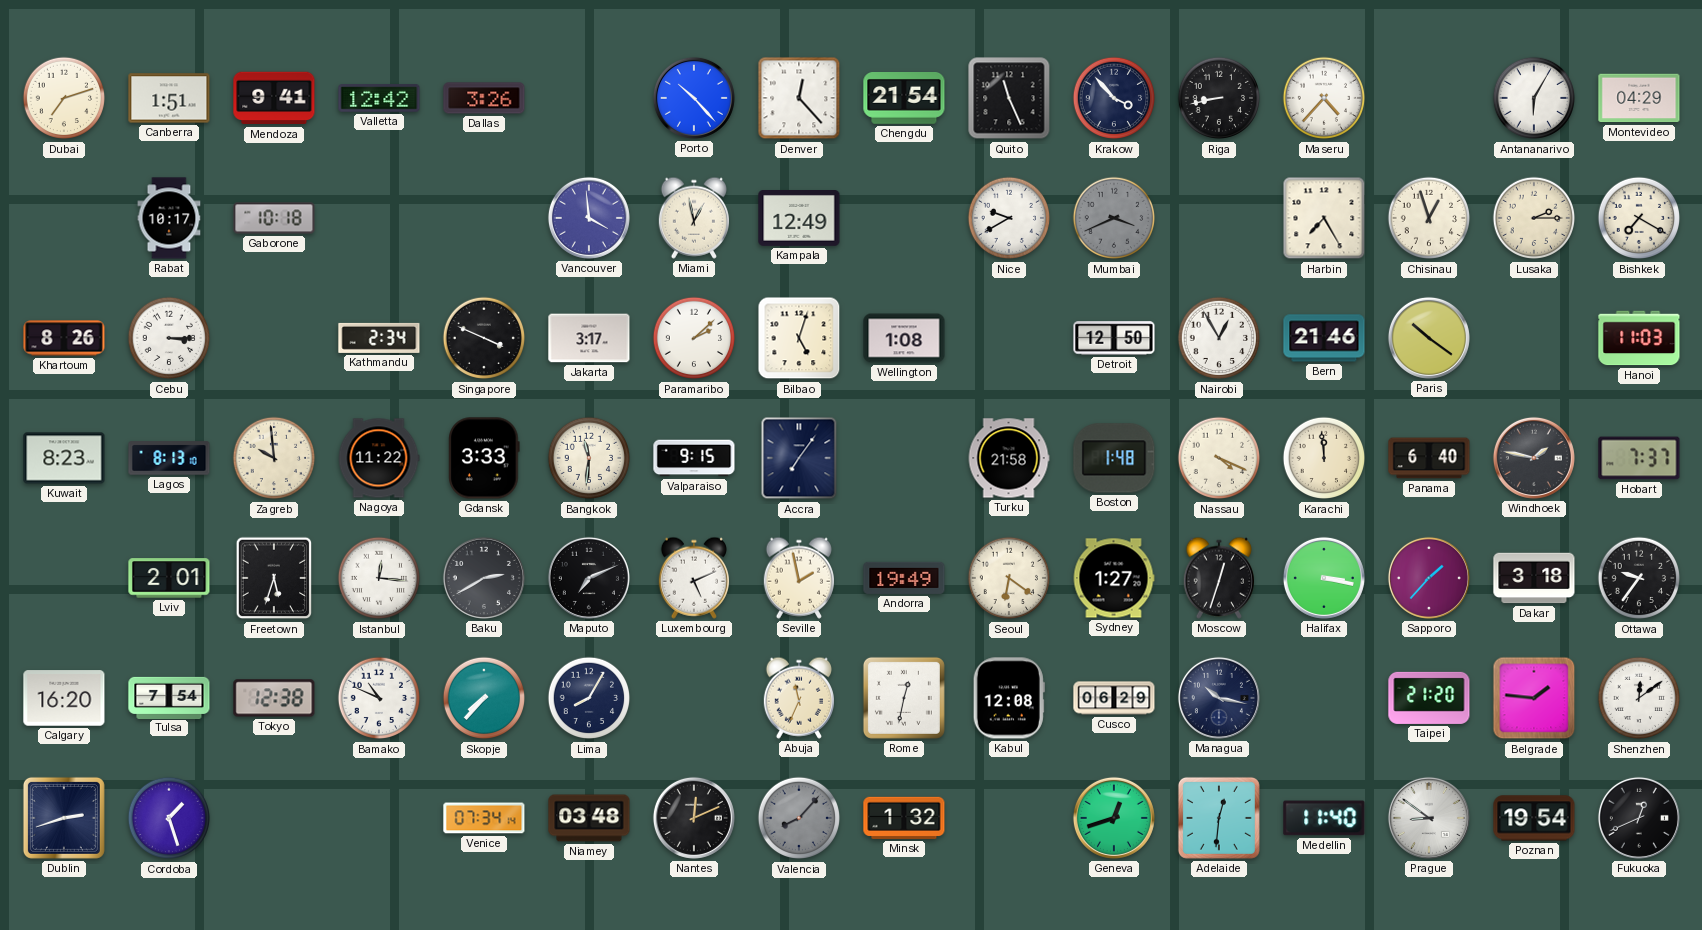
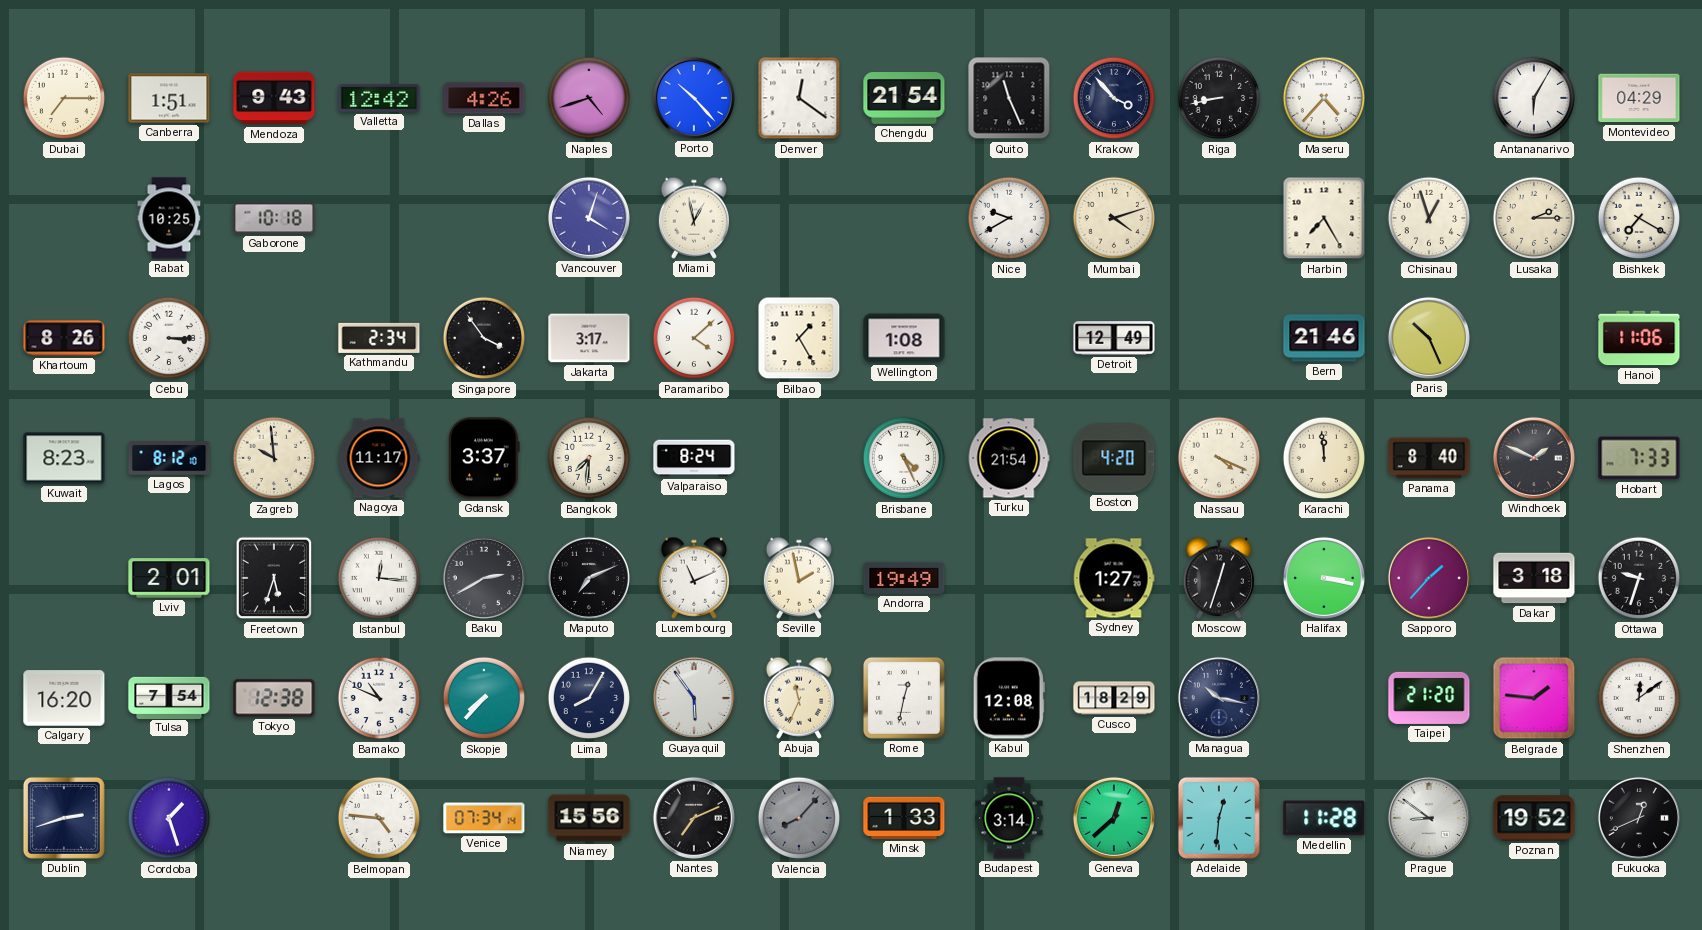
Dubai: 7:12 -> 7:15 (64, 98)
Mendoza: 9:41 -> 9:43 (274, 98)
Dallas: 3:26 -> 4:26 (484, 98)
Naples: none -> 4:42 (589, 98)
Denver: 12:23 -> 12:21 (799, 98)
Rabat: 10:17 -> 10:25 (169, 218)
Vancouver: 3:59 -> 4:03 (589, 218)
Kampala: 12:49 -> none (799, 219)
Mumbai: 3:41 -> 4:12 (1114, 218)
Mumbai dial: grey -> cream (1114, 218)
Singapore: 3:49 -> 3:54 (484, 338)
Paramaribo: 2:08 -> 4:08 (694, 338)
Bilbao: 5:03 -> 1:25 (799, 338)
Detroit: 12:50 -> 12:49 (1114, 338)
Nairobi: 12:55 -> none (1219, 338)
Paris: 10:21 -> 10:26 (1429, 338)
Hanoi: 11:03 -> 11:06 (1639, 338)
Lagos: 8:13 -> 8:12 (169, 458)
Nagoya: 11:22 -> 11:17 (379, 458)
Gdansk: 3:33 -> 3:37 (484, 458)
Bangkok: 11:31 -> 7:31 (589, 458)
Valparaiso: 9:15 -> 8:24 (694, 458)
Accra: 7:06 -> none (799, 458)
Brisbane: none -> 4:26 (904, 458)
Turku: 21:58 -> 21:54 (1009, 458)
Boston: 1:48 -> 4:20 (1114, 458)
Panama: 6:40 -> 8:40 (1429, 458)
Windhoek: 1:47 -> 1:49 (1534, 458)
Hobart: 7:37 -> 7:33 (1639, 458)
Luxembourg: 5:11 -> 11:11 (693, 578)
Seoul: 6:21 -> none (1009, 578)
Ottawa: 9:36 -> 9:33 (1639, 578)
Guayaquil: none -> 5:54 (694, 698)
Cusco: 06:29 -> 18:29 (1114, 698)
Belmopan: none -> 4:46 (379, 818)
Niamey: 03:48 -> 15:56 (589, 818)
Nantes: 12:11 -> 7:11 (694, 818)
Minsk: 1:32 -> 1:33 (904, 818)
Budapest: none -> 3:14 (1009, 818)
Geneva: 12:42 -> 12:38 (1114, 818)
Medellin: 11:40 -> 11:28 (1324, 818)
Poznan: 19:54 -> 19:52 (1534, 818)
